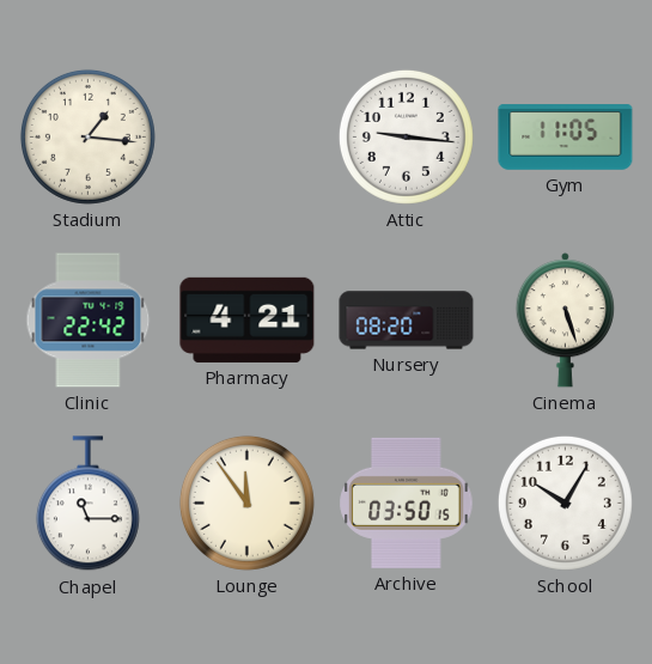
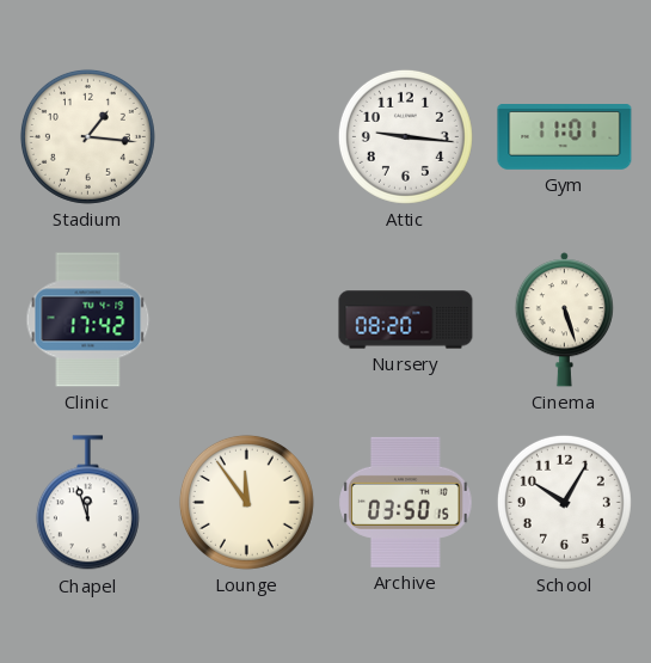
Gym: 11:05 -> 11:01 (565, 137)
Clinic: 22:42 -> 17:42 (88, 320)
Pharmacy: 4:21 -> none (248, 319)
Chapel: 11:15 -> 11:57 (87, 503)
